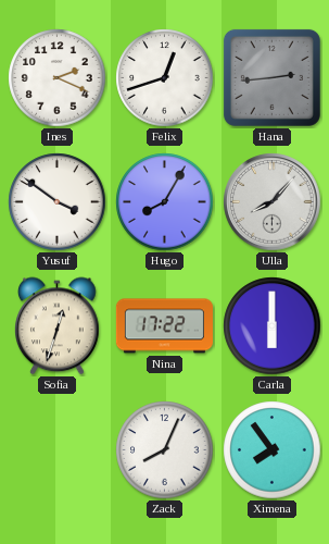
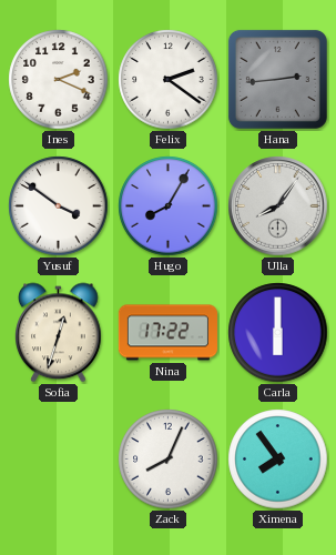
Felix: 12:42 -> 2:21 (169, 80)
Ulla: 8:07 -> 8:06 (278, 206)
